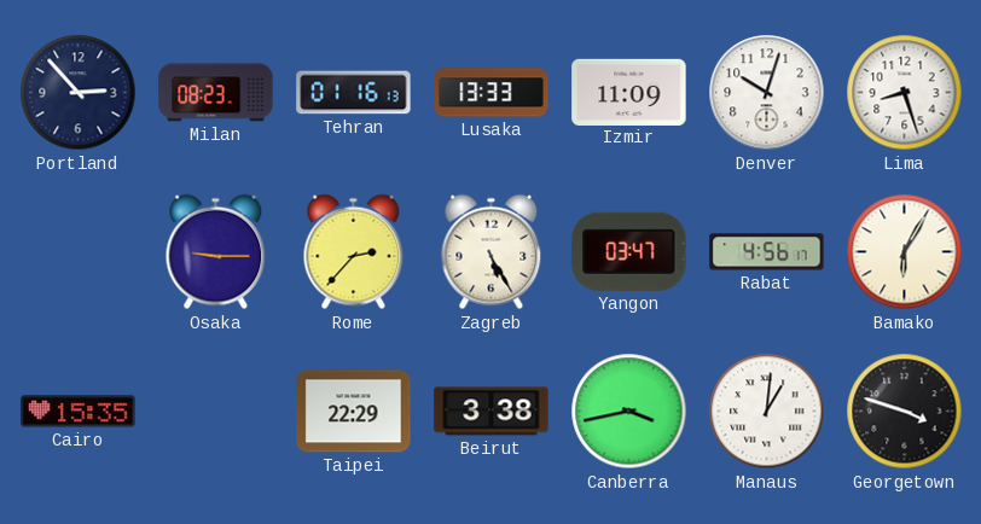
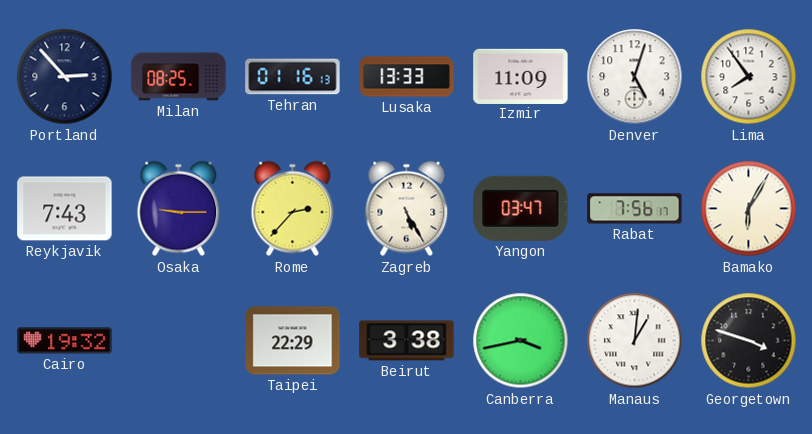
Milan: 08:23 -> 08:25 (179, 77)
Denver: 10:03 -> 5:03 (635, 77)
Lima: 8:27 -> 7:54 (749, 77)
Reykjavik: none -> 7:43 (65, 209)
Rabat: 4:56 -> 7:56 (635, 209)
Cairo: 15:35 -> 19:32 (65, 341)
